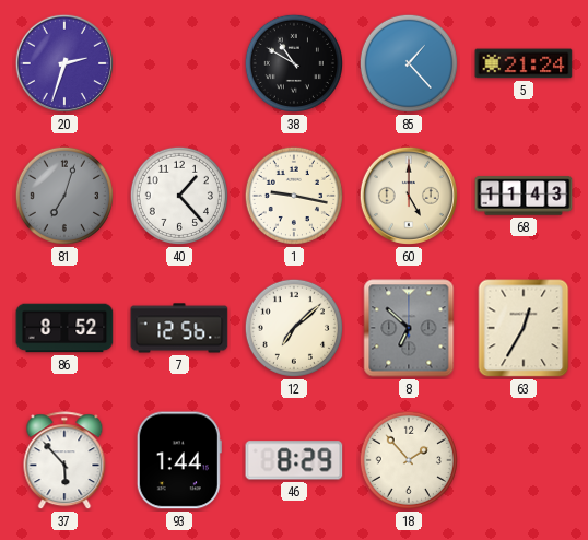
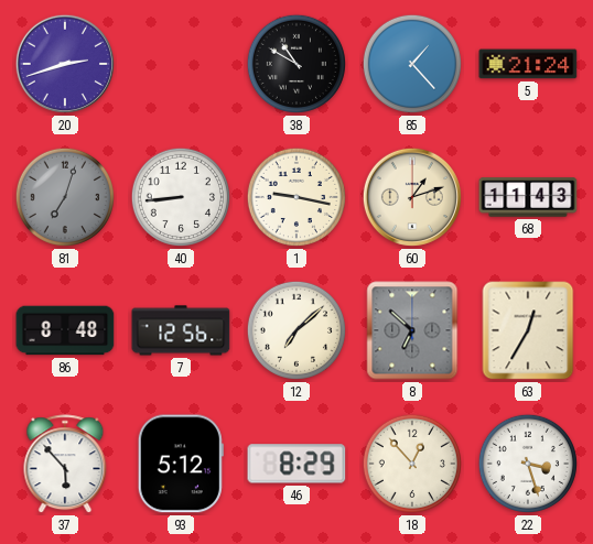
20: 2:33 -> 2:42 (65, 64)
40: 1:23 -> 8:44 (181, 197)
60: 5:00 -> 1:12 (412, 197)
86: 8:52 -> 8:48 (65, 330)
93: 1:44 -> 5:12 (181, 464)
18: 1:53 -> 12:53 (412, 464)
22: none -> 3:27 (528, 464)
